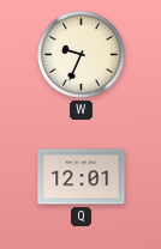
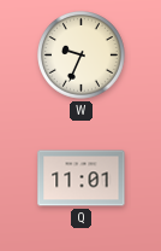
Q: 12:01 -> 11:01 (82, 179)
